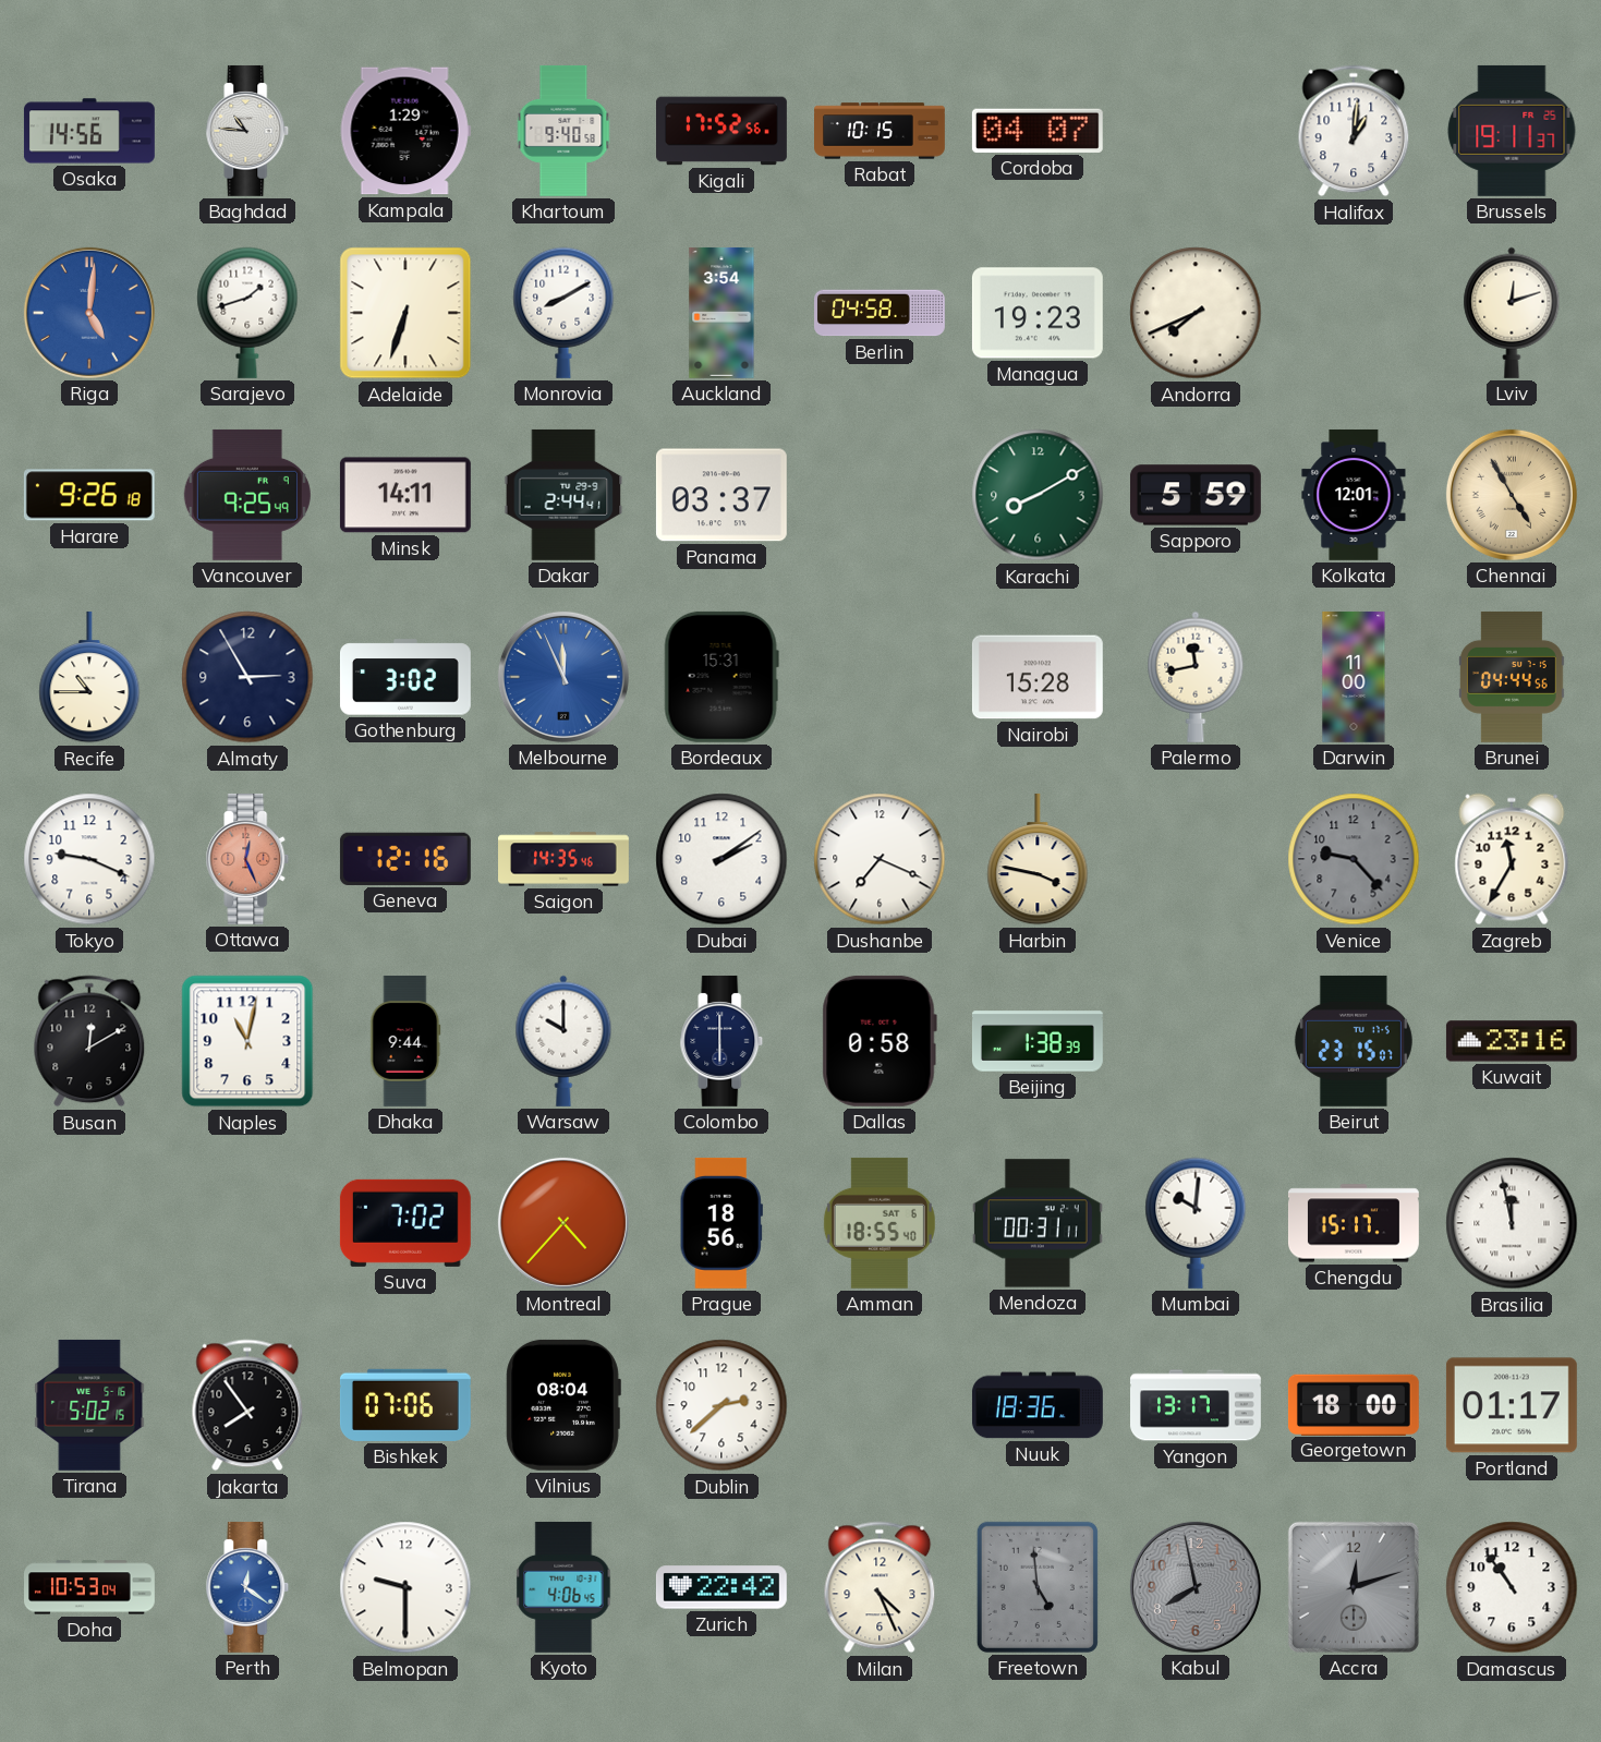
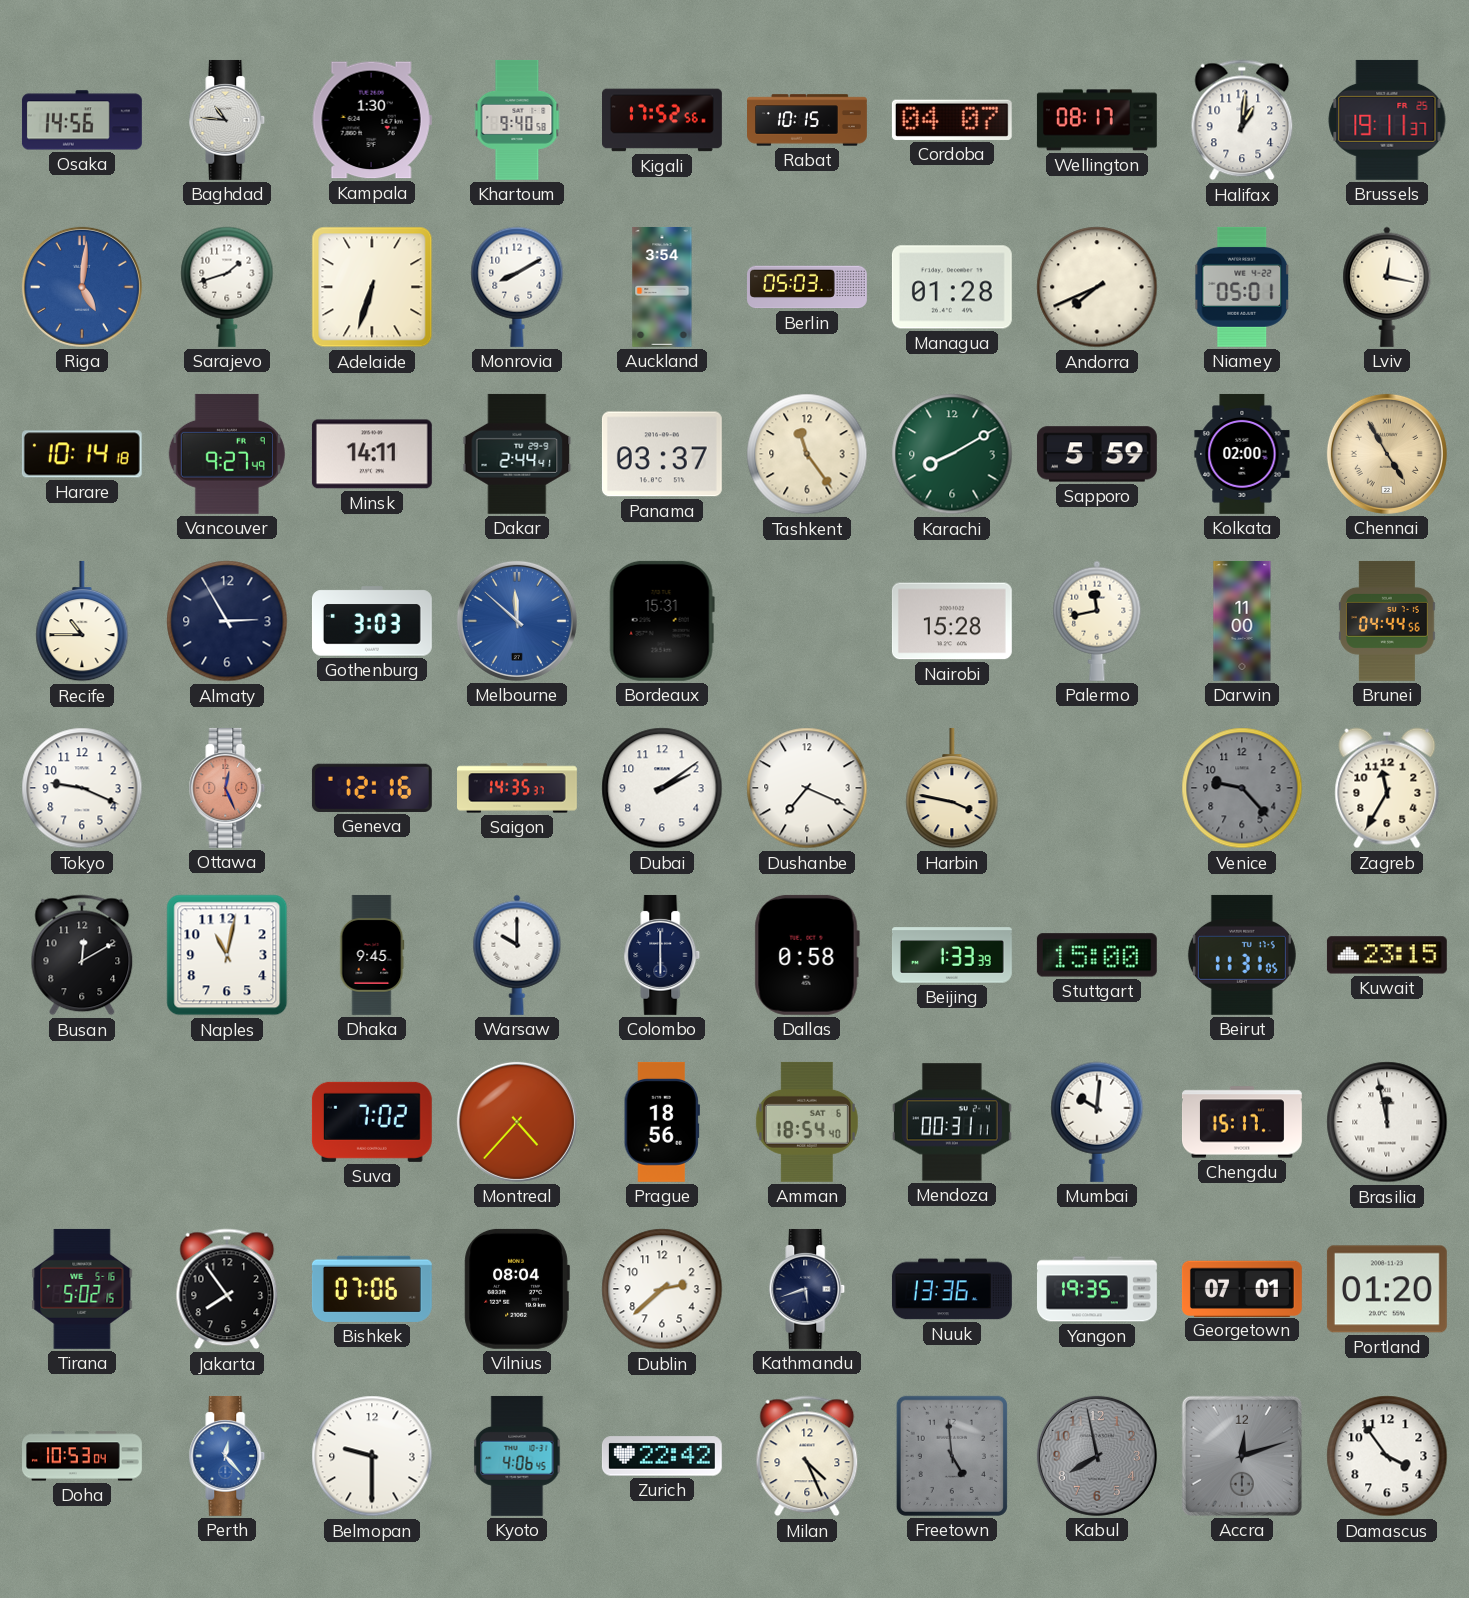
Kampala: 1:29 -> 1:30 (372, 120)
Wellington: none -> 08:17 (1097, 120)
Berlin: 04:58 -> 05:03 (808, 287)
Managua: 19:23 -> 01:28 (952, 287)
Niamey: none -> 05:01 (1242, 287)
Lviv: 12:12 -> 12:17 (1387, 287)
Harare: 9:26 -> 10:14 (82, 454)
Vancouver: 9:25 -> 9:27 (227, 454)
Tashkent: none -> 11:24 (807, 454)
Kolkata: 12:01 -> 02:00 (1242, 454)
Gothenburg: 3:02 -> 3:03 (372, 621)
Melbourne: 11:56 -> 11:52 (517, 621)
Saigon: 14:35:46 -> 14:35:37 (518, 788)
Dhaka: 9:44 -> 9:45 (372, 955)
Beijing: 1:38 -> 1:33 (952, 955)
Stuttgart: none -> 15:00 (1097, 955)
Beirut: 23:15 -> 11:31 (1242, 955)
Kuwait: 23:16 -> 23:15 (1387, 955)
Amman: 18:55 -> 18:54 (807, 1122)
Kathmandu: none -> 5:42 (807, 1289)
Nuuk: 18:36 -> 13:36 (952, 1289)
Yangon: 13:17 -> 19:35 (1098, 1289)
Georgetown: 18:00 -> 07:01 (1242, 1288)
Portland: 01:17 -> 01:20 (1387, 1289)
Perth: 12:21 -> 12:23 (227, 1456)
Damascus: 10:54 -> 3:54 (1387, 1456)
